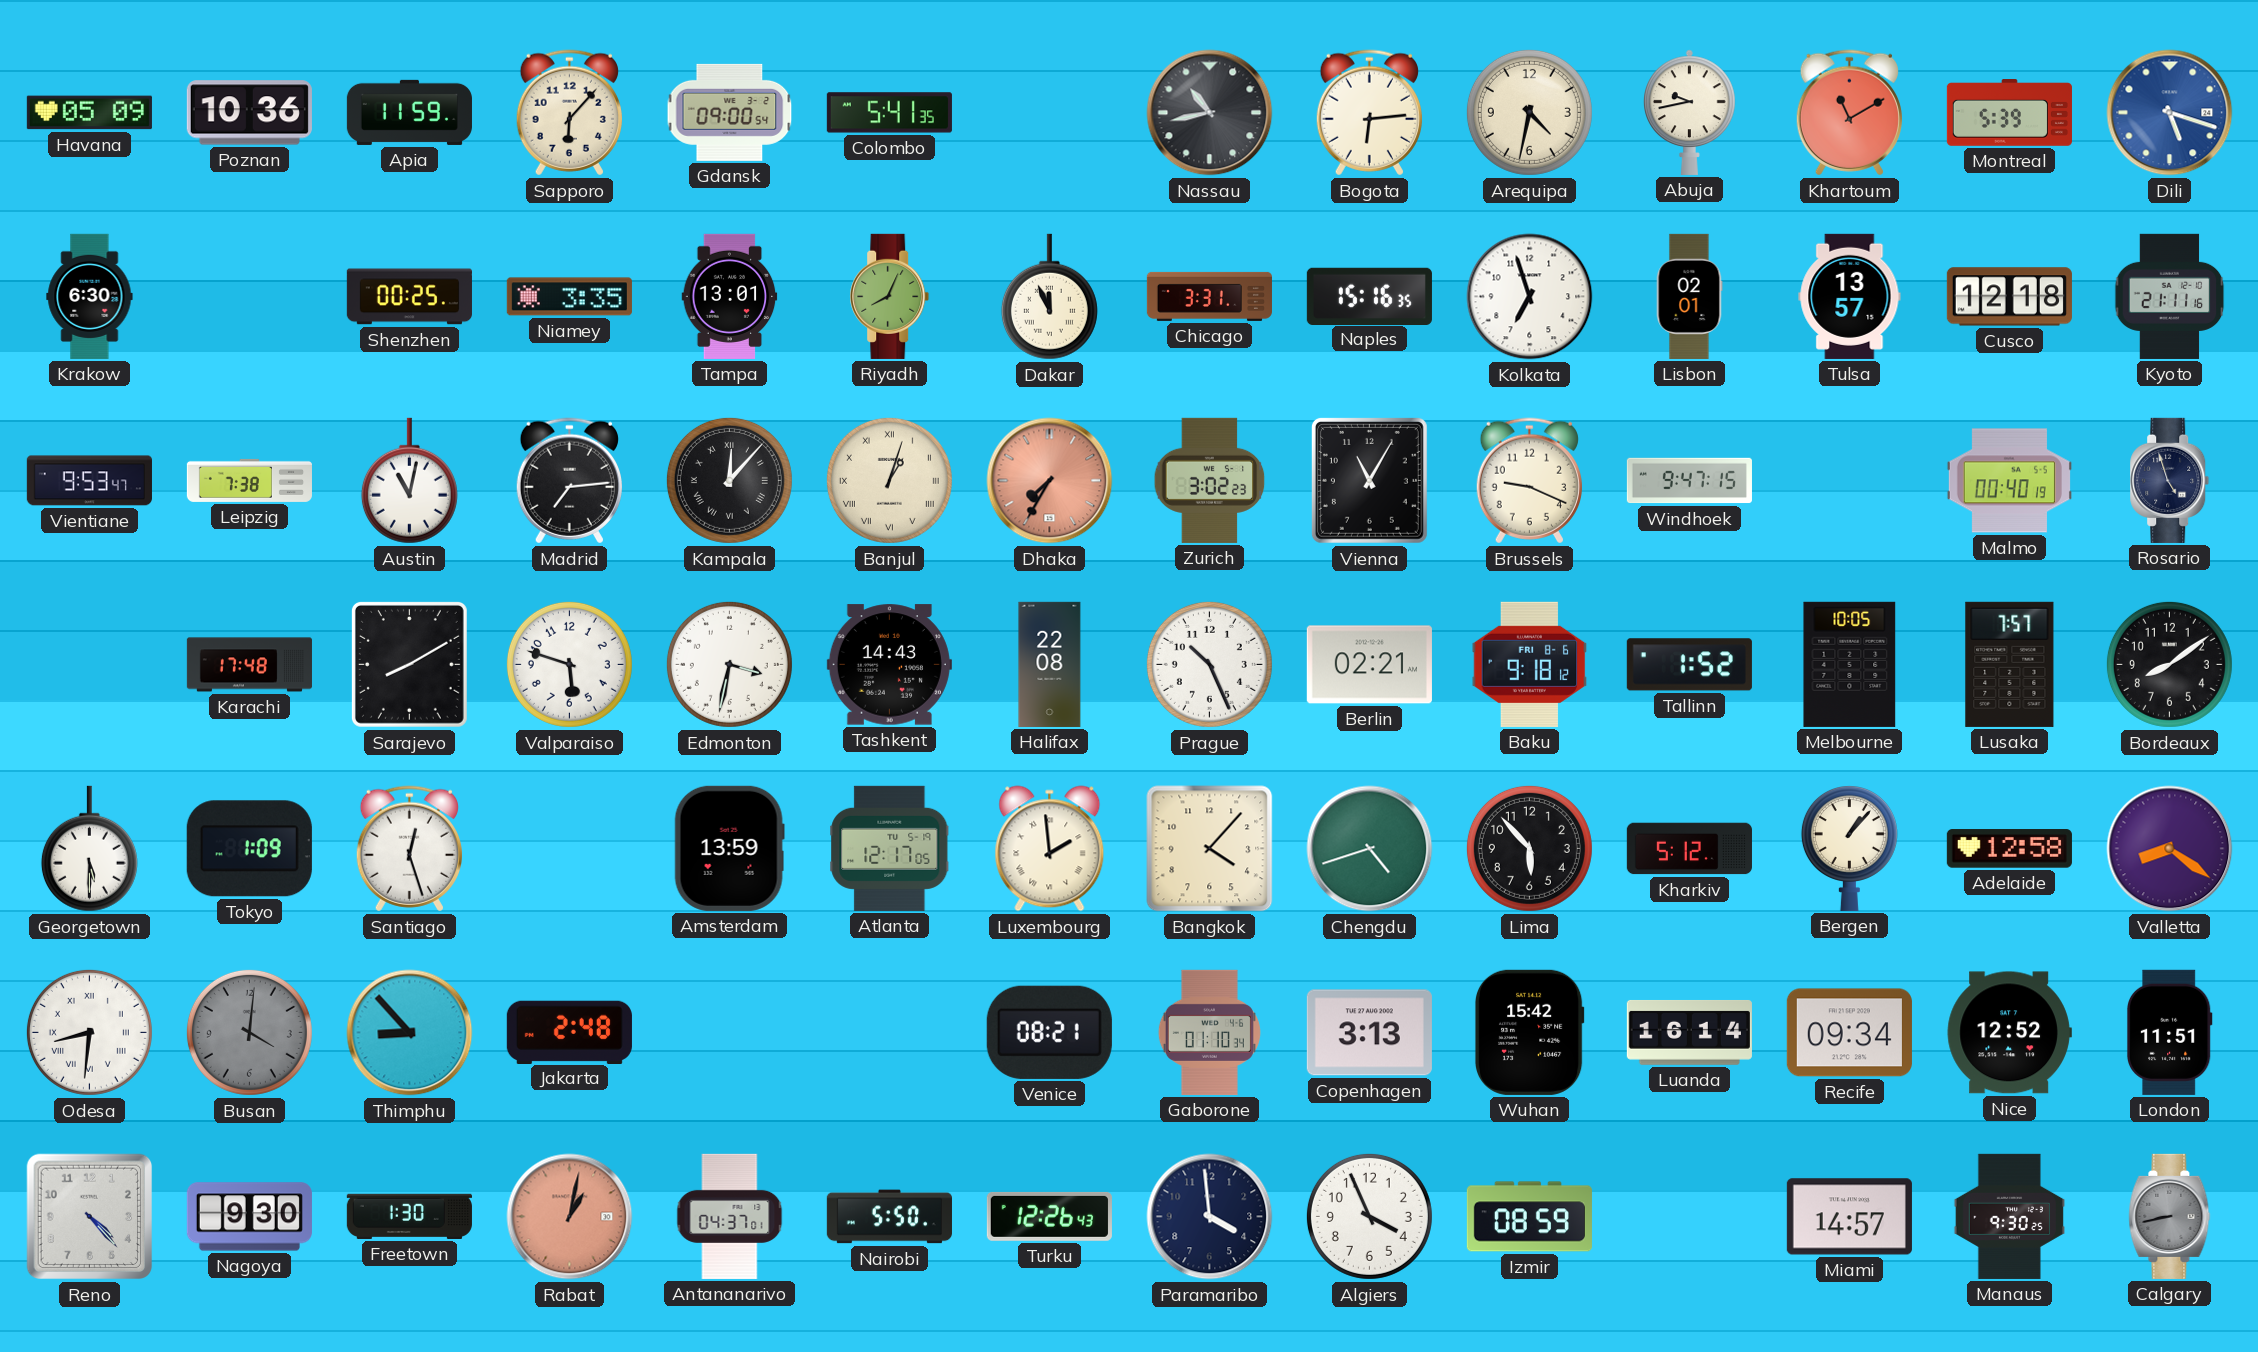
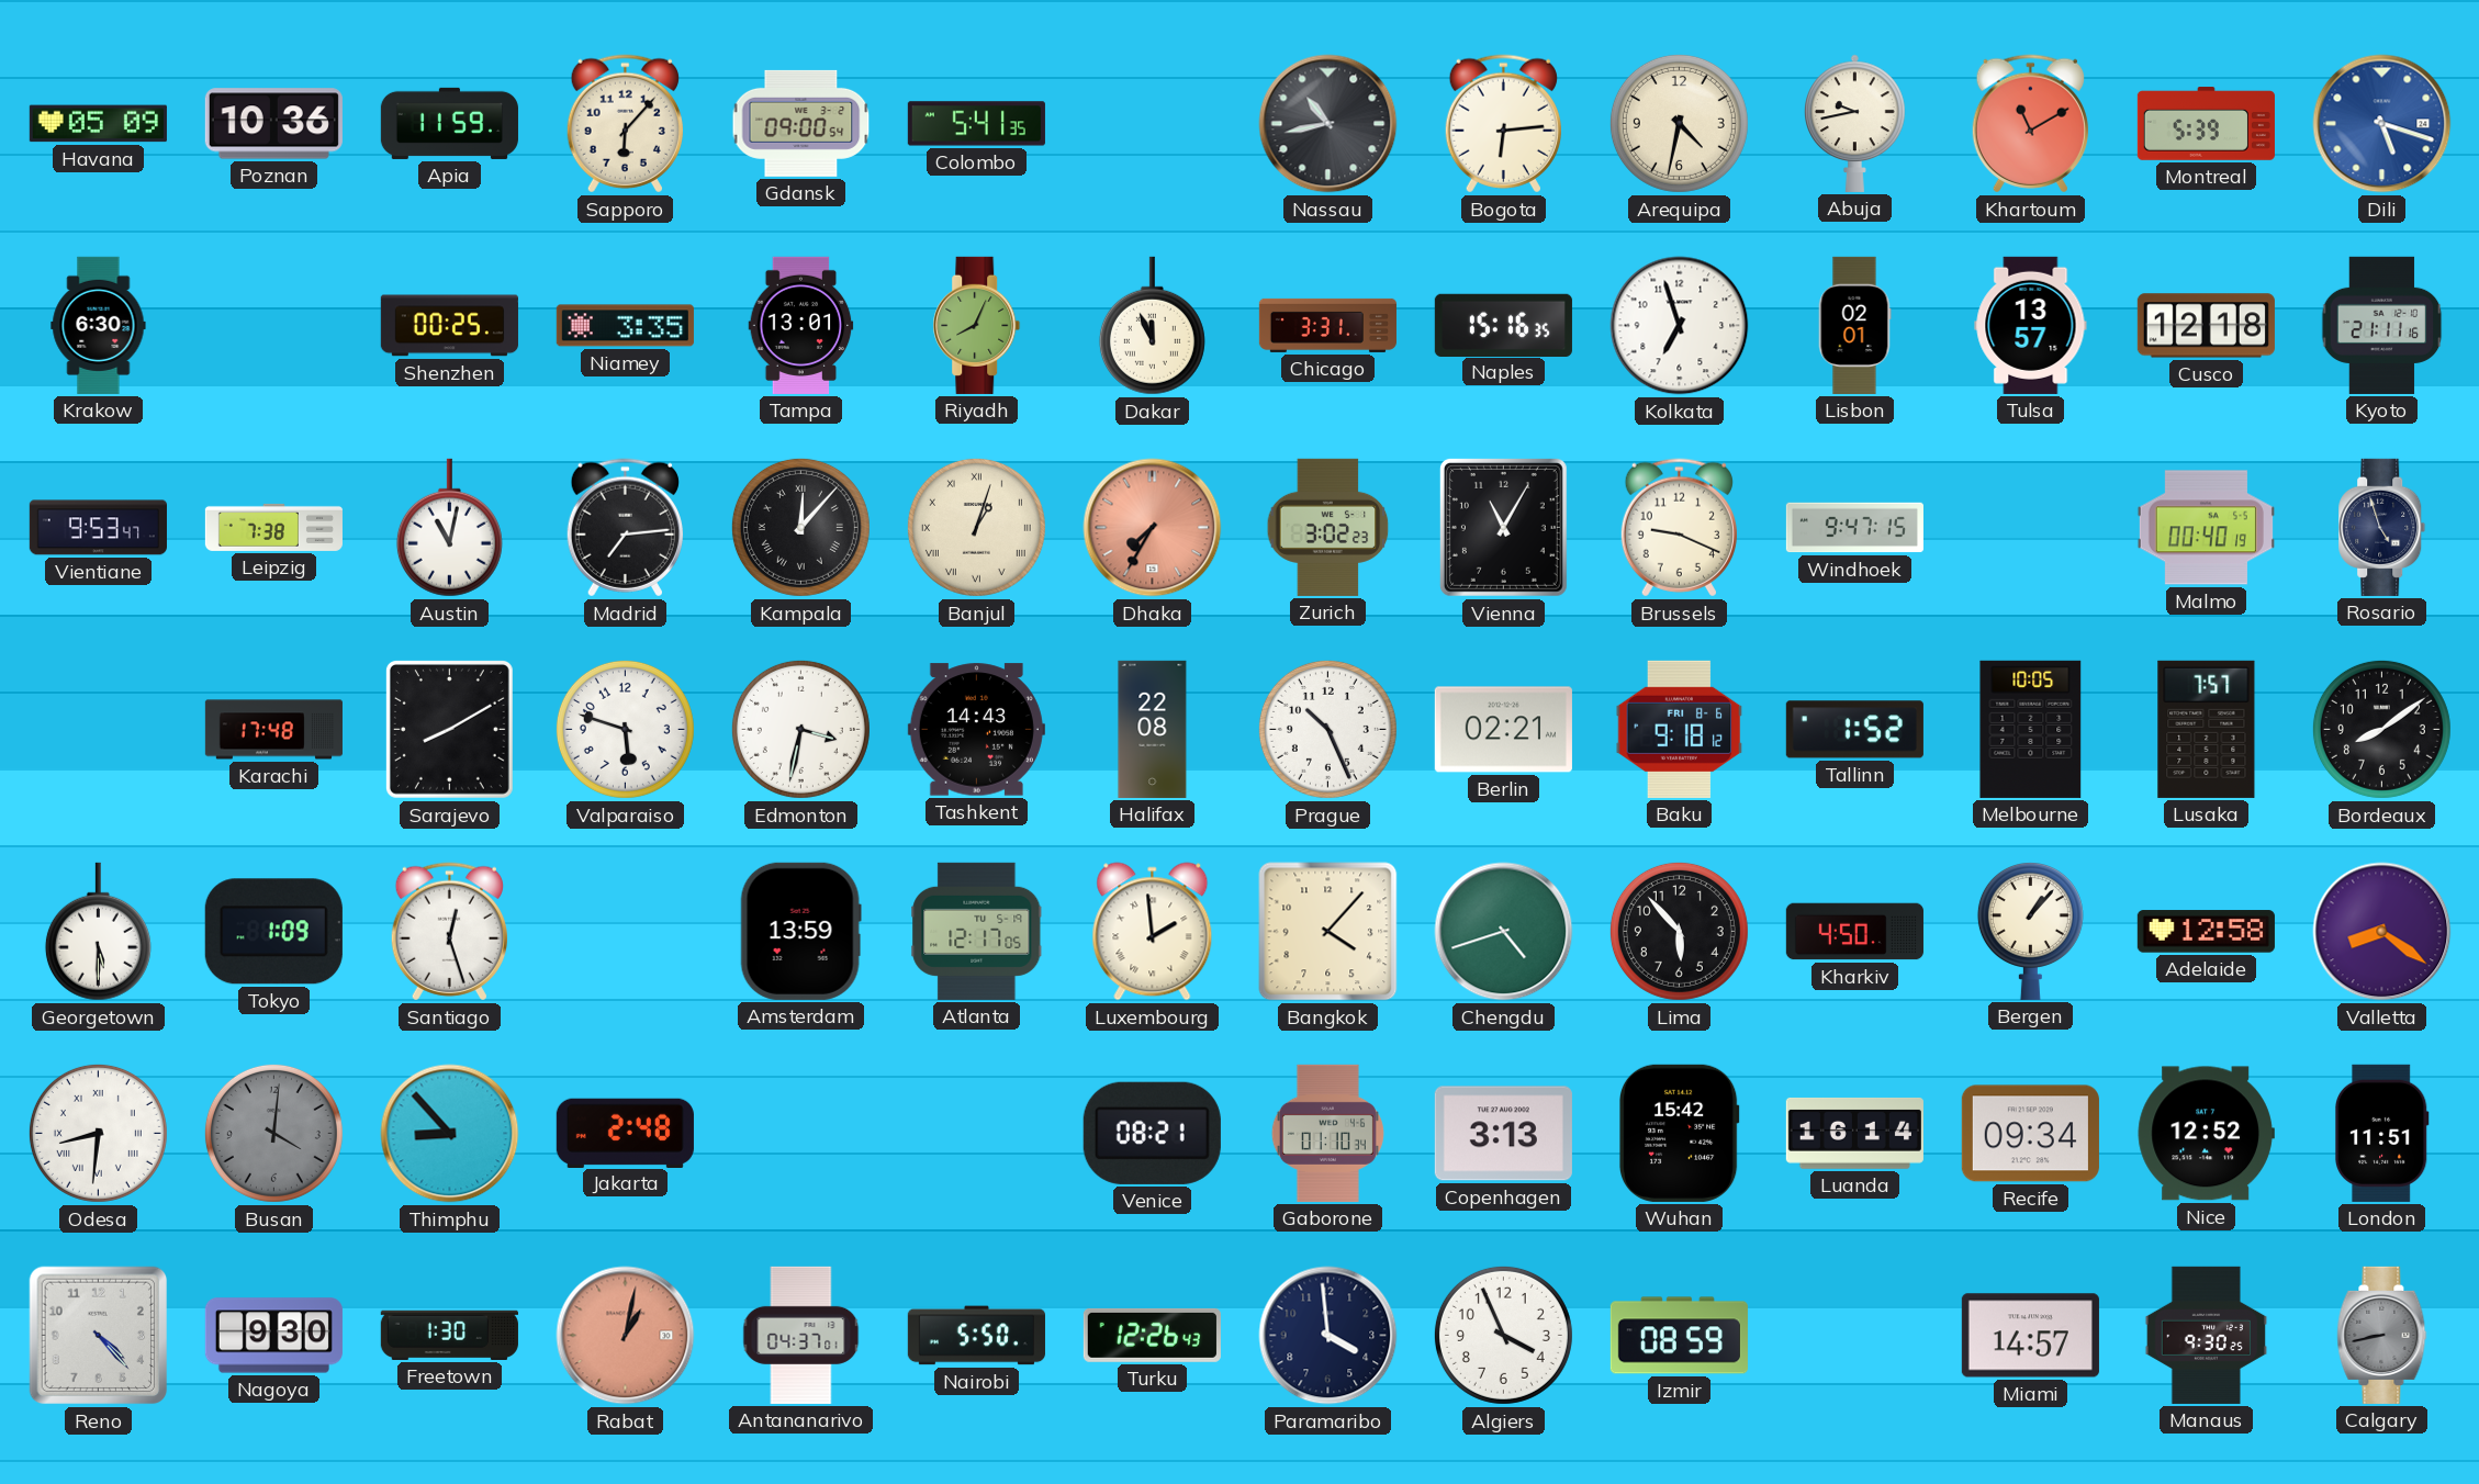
Kharkiv: 5:12 -> 4:50 (1854, 932)
